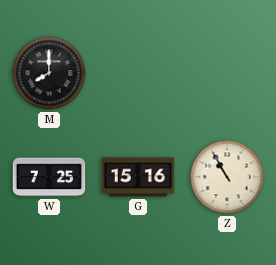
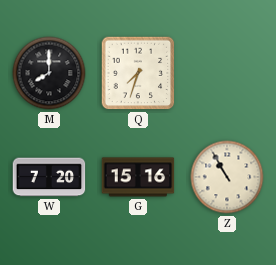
Q: none -> 7:33 (138, 73)
W: 7:25 -> 7:20 (49, 177)
